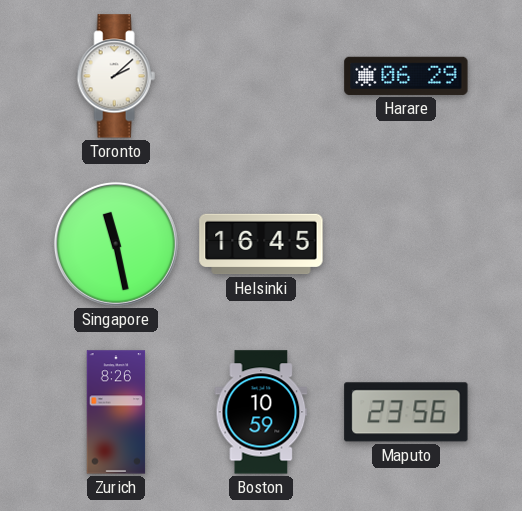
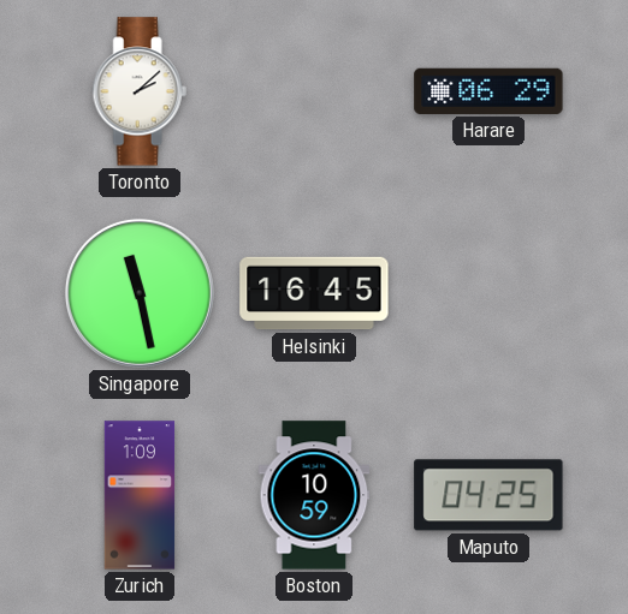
Zurich: 8:26 -> 1:09 (140, 495)
Maputo: 23:56 -> 04:25 (488, 495)
